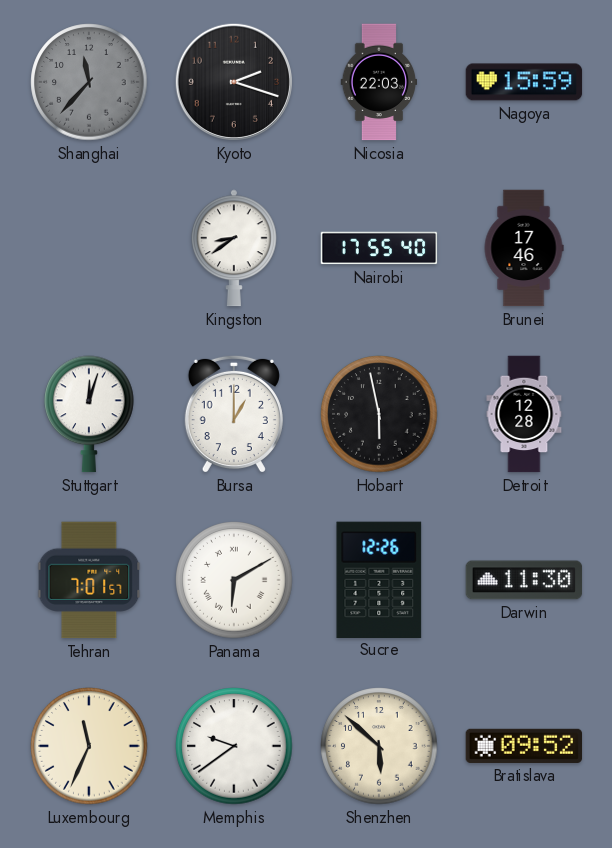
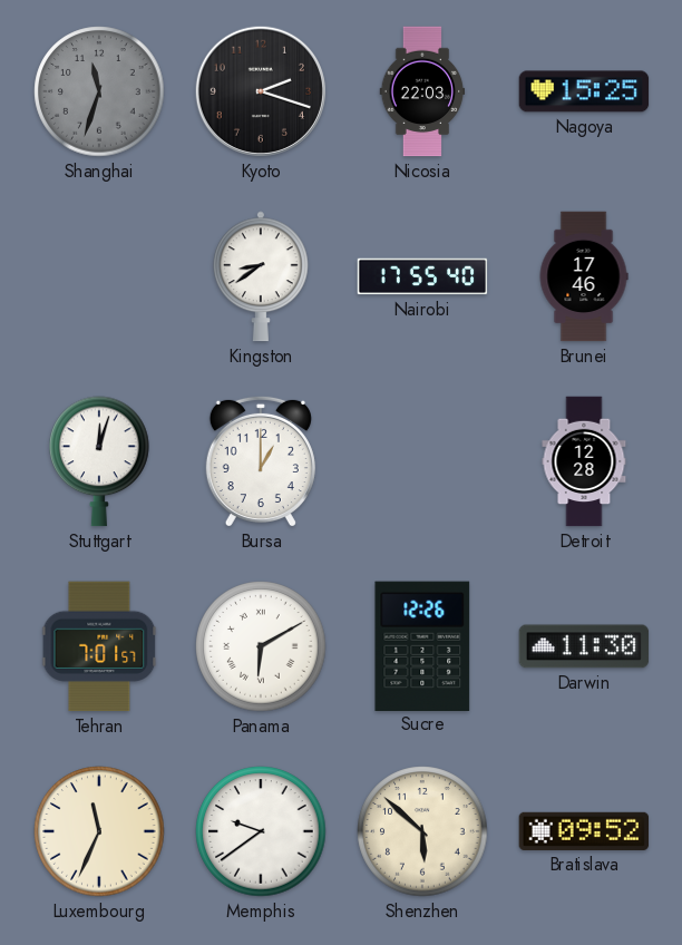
Shanghai: 11:37 -> 11:33 (99, 91)
Nagoya: 15:59 -> 15:25 (584, 91)
Hobart: 5:58 -> none (379, 414)
